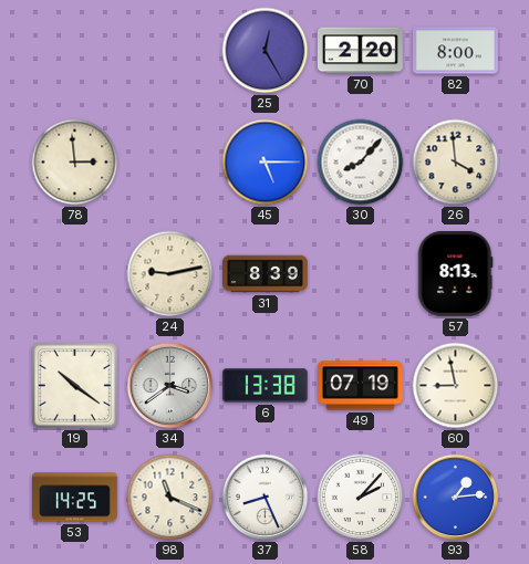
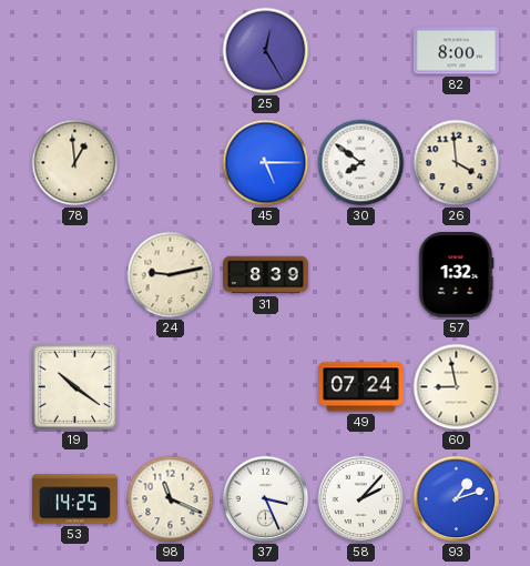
70: 2:20 -> none (361, 51)
78: 2:59 -> 12:59 (75, 163)
30: 8:07 -> 7:51 (361, 163)
57: 8:13 -> 1:32 (457, 274)
34: 3:39 -> none (170, 386)
6: 13:38 -> none (264, 386)
49: 07:19 -> 07:24 (361, 387)
37: 8:26 -> 3:26 (266, 499)
93: 1:14 -> 1:12 (457, 499)
